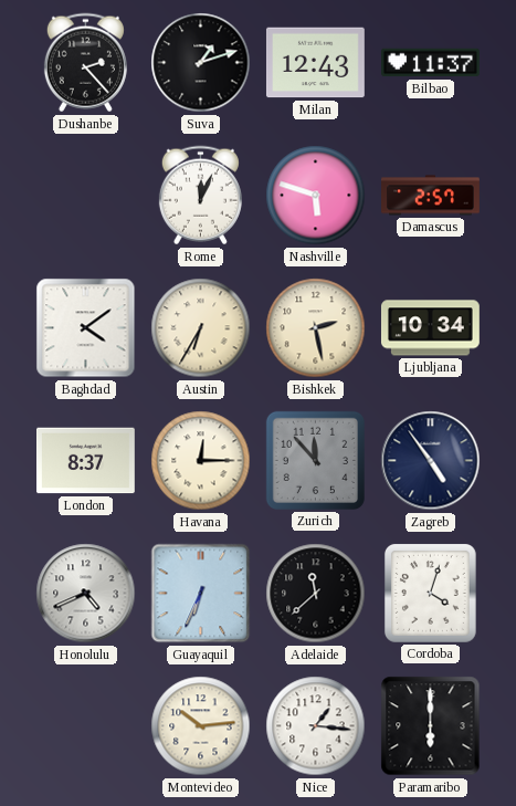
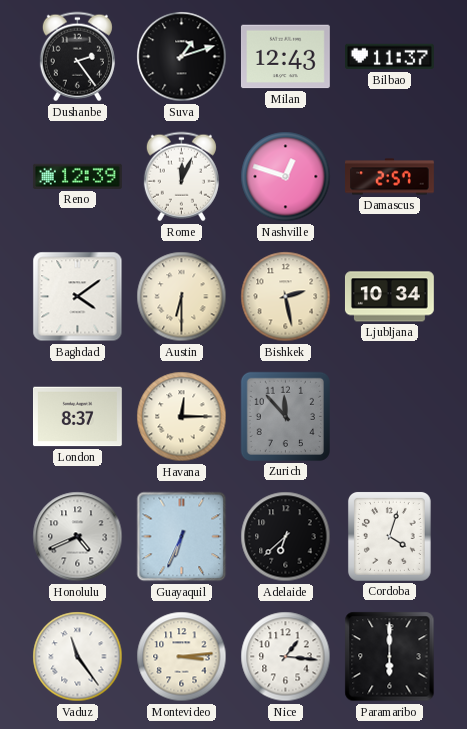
Dushanbe: 2:23 -> 2:24 (77, 57)
Reno: none -> 12:39 (77, 176)
Nashville: 5:48 -> 12:48 (286, 177)
Austin: 6:35 -> 6:30 (182, 297)
Zagreb: 4:54 -> none (431, 461)
Adelaide: 11:38 -> 6:38 (286, 537)
Vaduz: none -> 11:24 (78, 657)
Montevideo: 10:14 -> 3:14 (182, 657)
